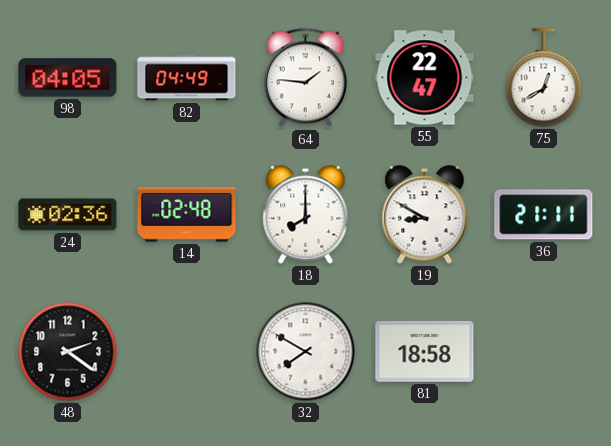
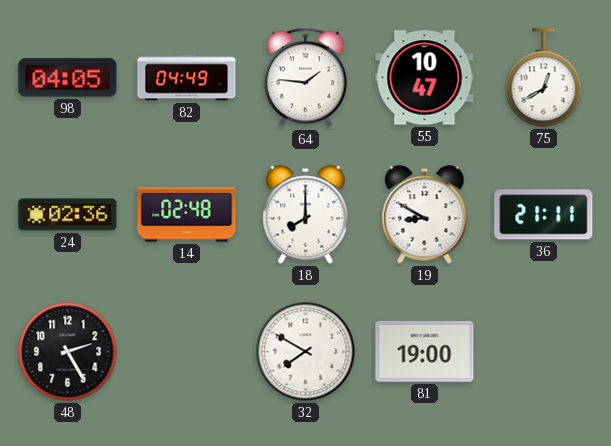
55: 22:47 -> 10:47 (425, 78)
48: 2:21 -> 2:25 (68, 352)
81: 18:58 -> 19:00 (425, 351)
